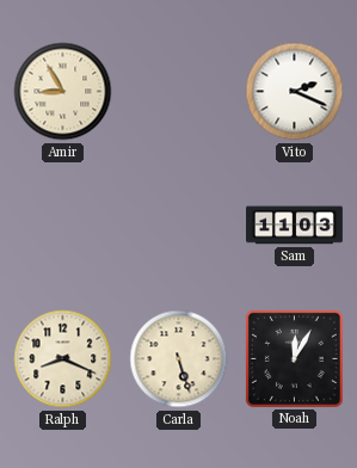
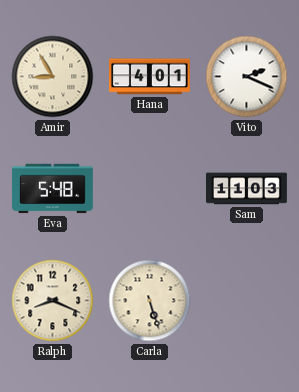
Hana: none -> 4:01 (149, 77)
Eva: none -> 5:48 (52, 189)
Noah: 12:05 -> none (294, 358)
